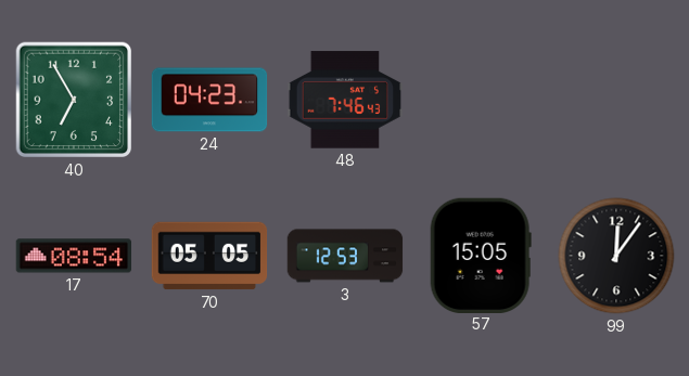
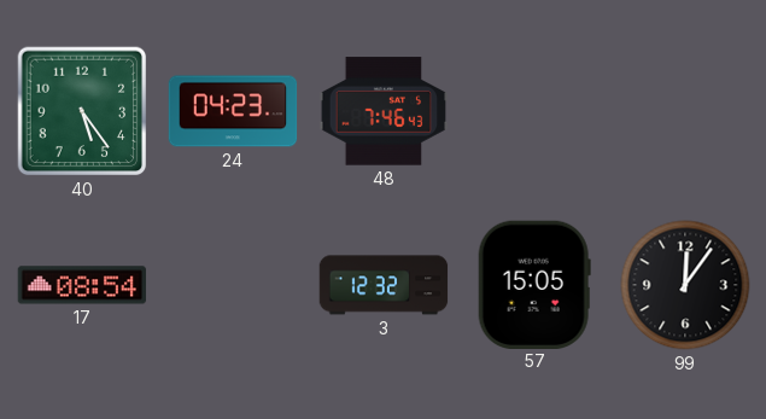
40: 6:55 -> 5:24 (82, 111)
70: 05:05 -> none (209, 256)
3: 12:53 -> 12:32 (384, 285)
